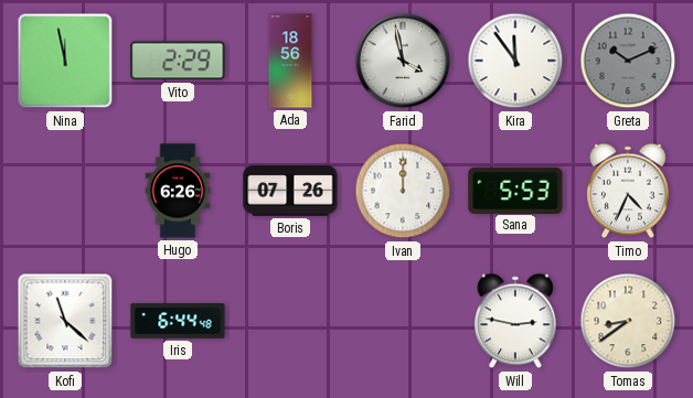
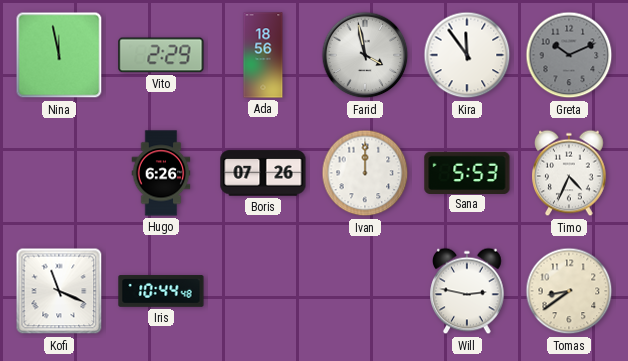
Kofi: 11:22 -> 11:19 (59, 291)
Iris: 6:44 -> 10:44 (161, 291)
